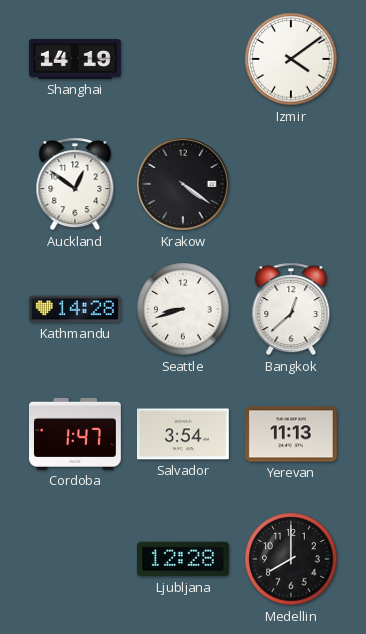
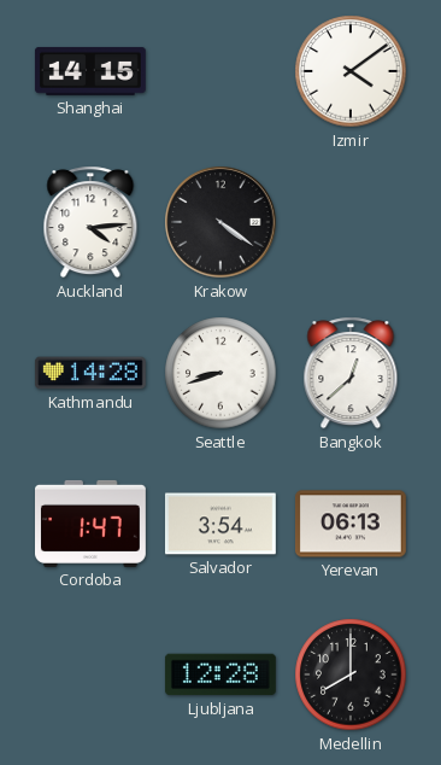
Shanghai: 14:19 -> 14:15 (90, 71)
Auckland: 12:51 -> 4:14 (90, 222)
Yerevan: 11:13 -> 06:13 (351, 524)
